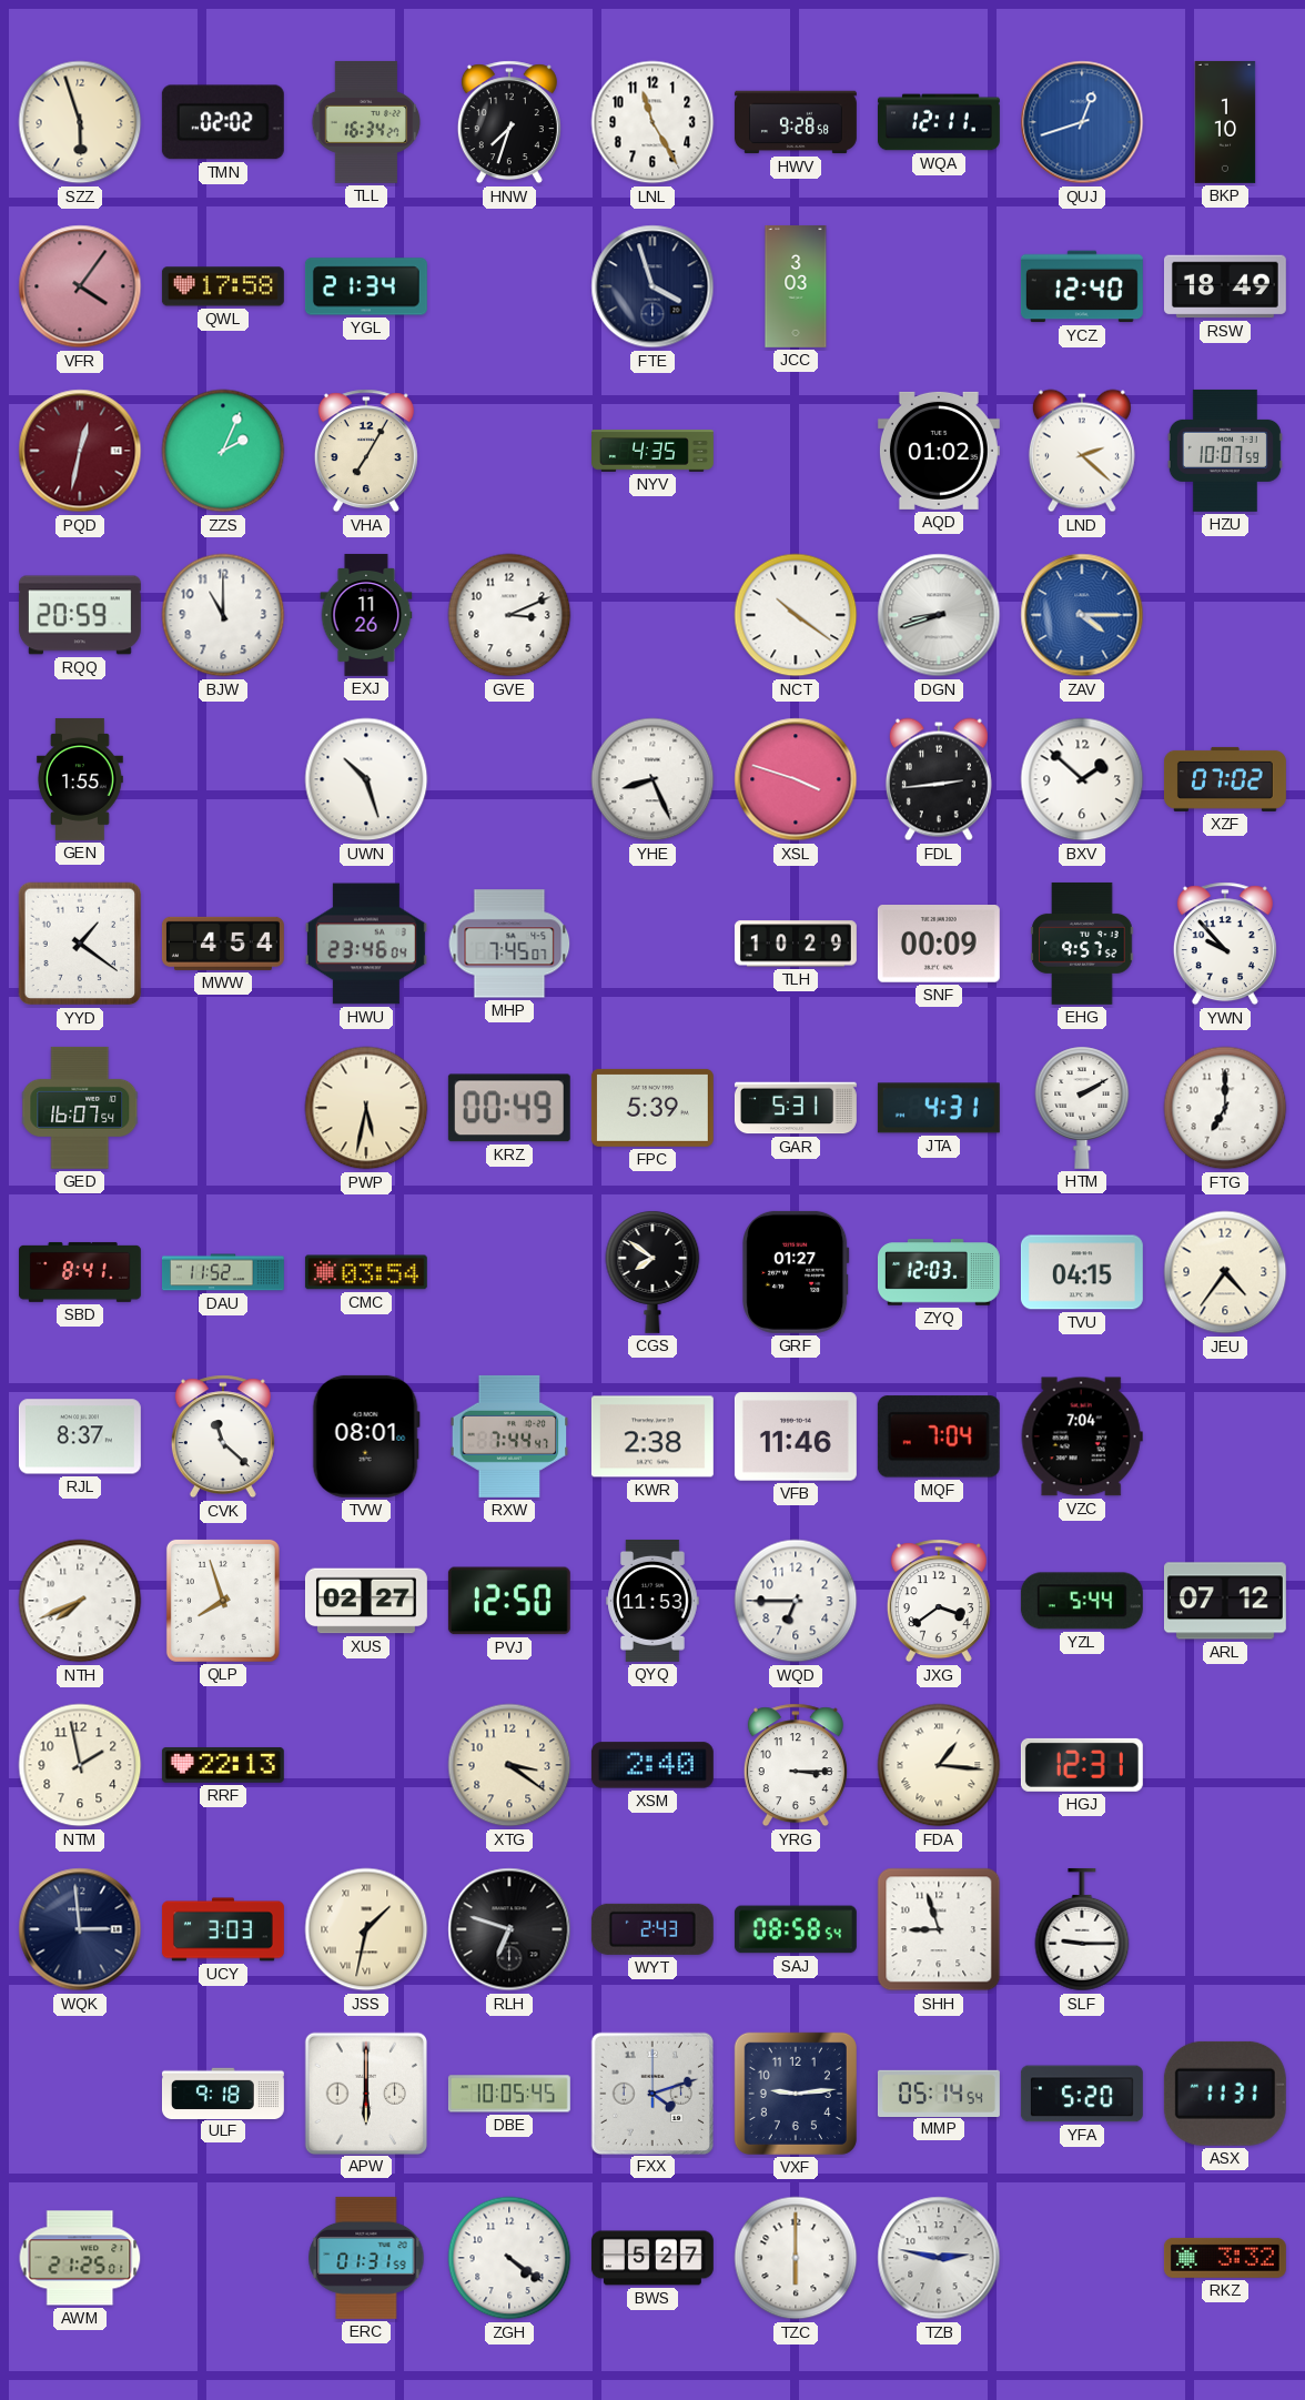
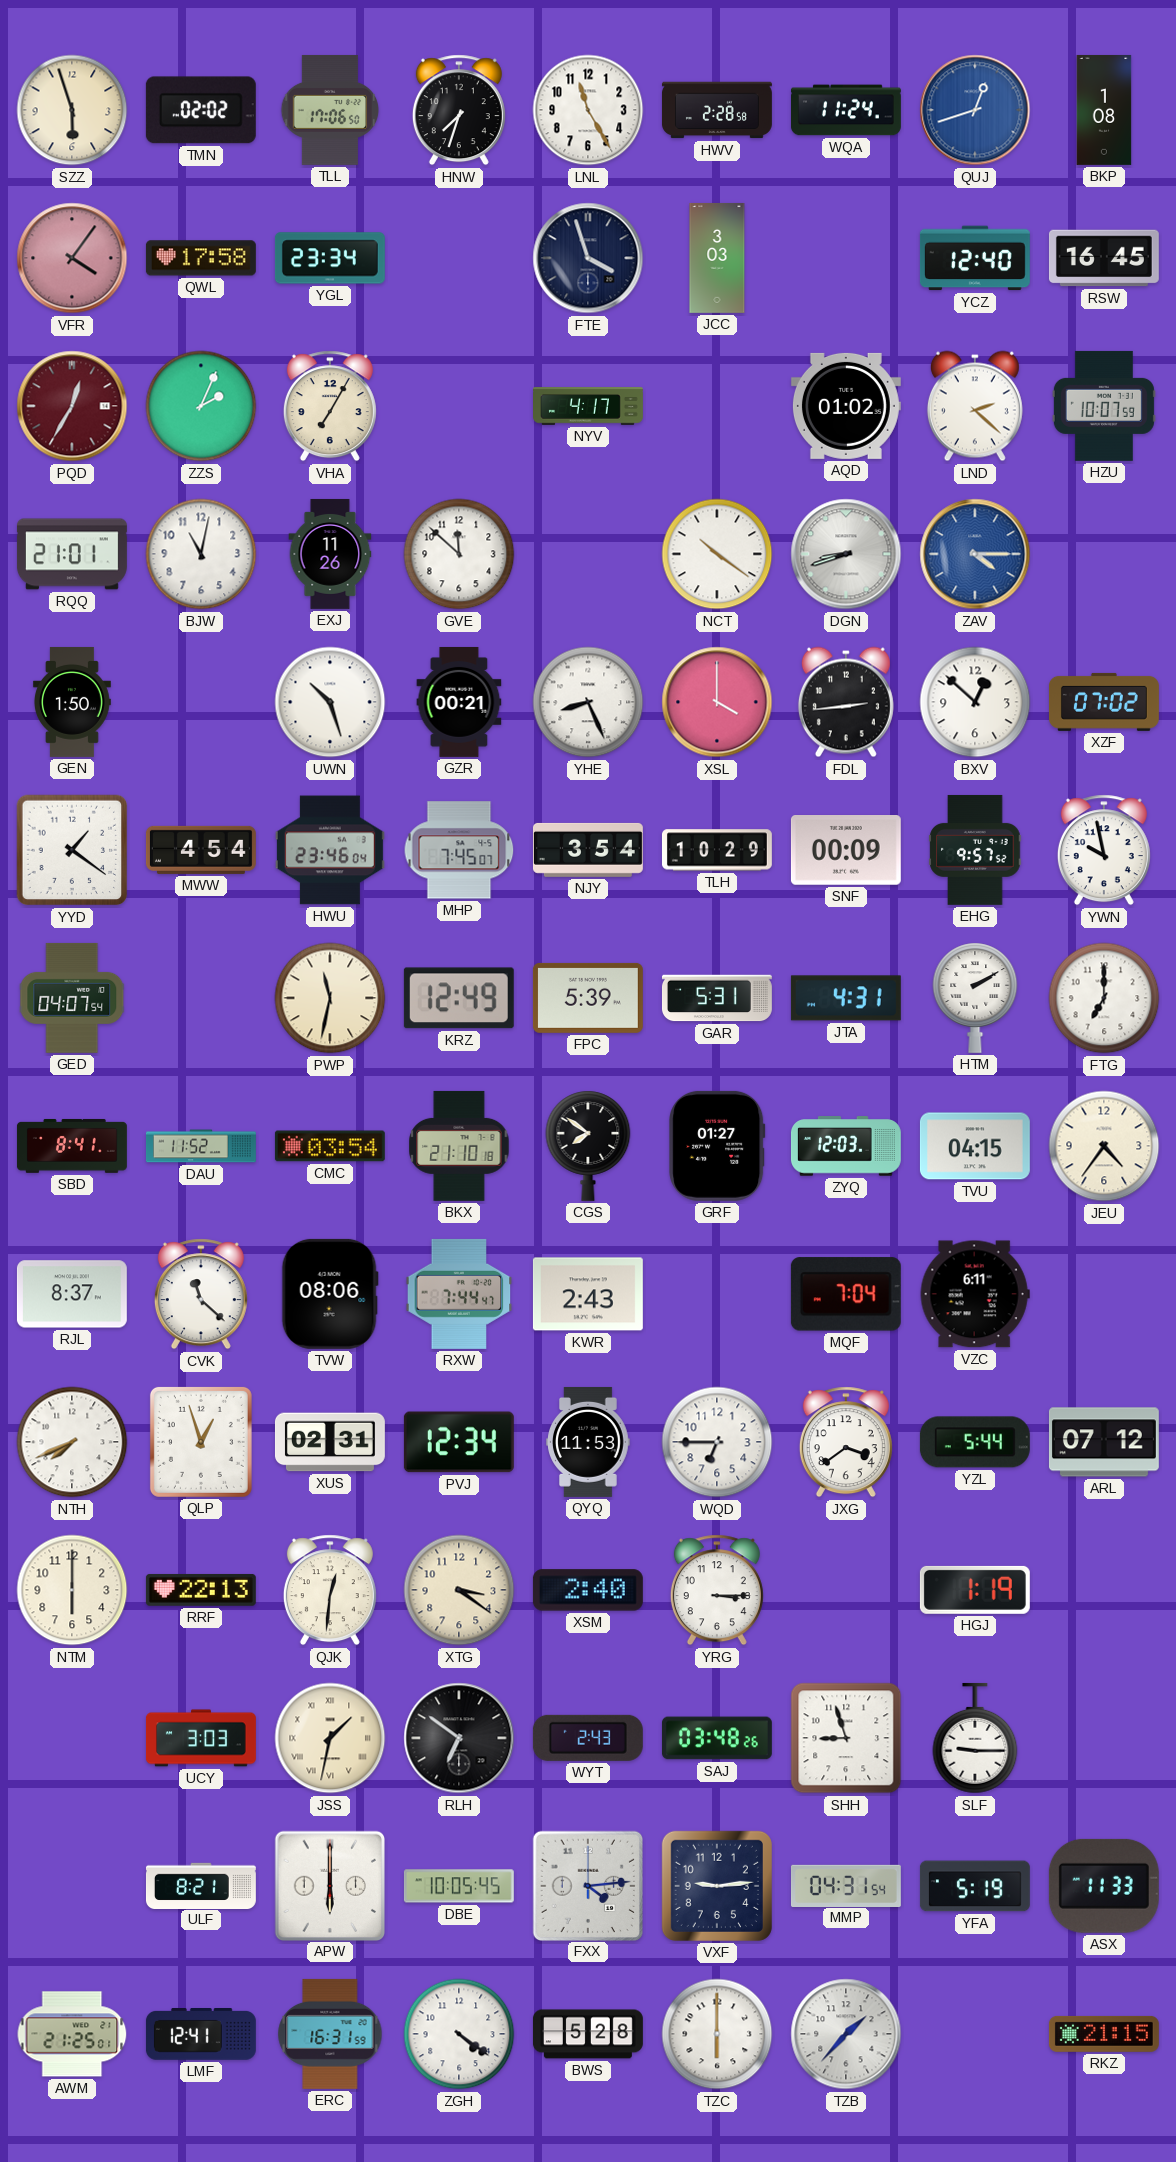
TLL: 16:34 -> 17:06 (330, 110)
HWV: 9:28 -> 2:28 (717, 110)
WQA: 12:11 -> 11:24 (846, 110)
BKP: 1:10 -> 1:08 (1104, 110)
YGL: 21:34 -> 23:34 (330, 258)
RSW: 18:49 -> 16:45 (1104, 258)
PQD: 12:32 -> 12:35 (72, 406)
NYV: 4:35 -> 4:17 (589, 406)
RQQ: 20:59 -> 21:01 (72, 554)
BJW: 11:00 -> 11:02 (201, 554)
GVE: 3:11 -> 11:52 (459, 554)
GEN: 1:55 -> 1:50 (72, 702)
GZR: none -> 00:21 (459, 702)
XSL: 3:48 -> 4:00 (717, 702)
BXV: 1:52 -> 12:52 (975, 702)
NJY: none -> 3:54 (588, 850)
YWN: 9:53 -> 9:58 (1104, 850)
GED: 16:07 -> 04:07 (72, 998)
PWP: 5:32 -> 11:32 (330, 998)
KRZ: 00:49 -> 12:49 (459, 998)
BKX: none -> 21:10 (459, 1146)
TVW: 08:01 -> 08:06 (330, 1294)
KWR: 2:38 -> 2:43 (588, 1294)
VFB: 11:46 -> none (796, 1436)
VZC: 7:04 -> 6:11 (975, 1294)
QLP: 7:57 -> 12:57 (201, 1442)
XUS: 02:27 -> 02:31 (330, 1442)
PVJ: 12:50 -> 12:34 (459, 1442)
NTM: 1:58 -> 6:00 (72, 1590)
QJK: none -> 12:31 (330, 1590)
FDA: 1:16 -> none (939, 1765)
HGJ: 12:31 -> 1:19 (975, 1590)
WQK: 2:59 -> none (80, 1929)
RLH: 6:48 -> 6:51 (459, 1738)
SAJ: 08:58 -> 03:48 (717, 1738)
ULF: 9:18 -> 8:21 (201, 1885)
FXX: 4:12 -> 4:14 (587, 1885)
MMP: 05:14 -> 04:31 (846, 1885)
YFA: 5:20 -> 5:19 (975, 1886)
ASX: 11:31 -> 11:33 (1104, 1886)
LMF: none -> 12:41 (201, 2035)
ERC: 01:31 -> 16:31 (330, 2034)
BWS: 5:27 -> 5:28 (588, 2034)
TZB: 2:47 -> 1:37 (846, 2034)
RKZ: 3:32 -> 21:15 (1104, 2034)
